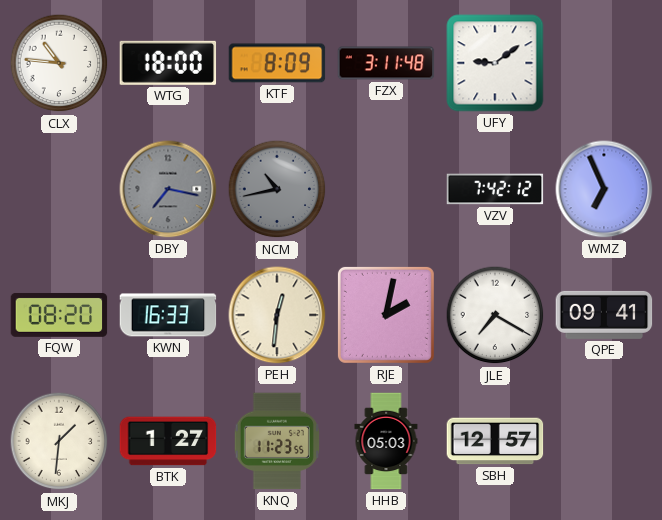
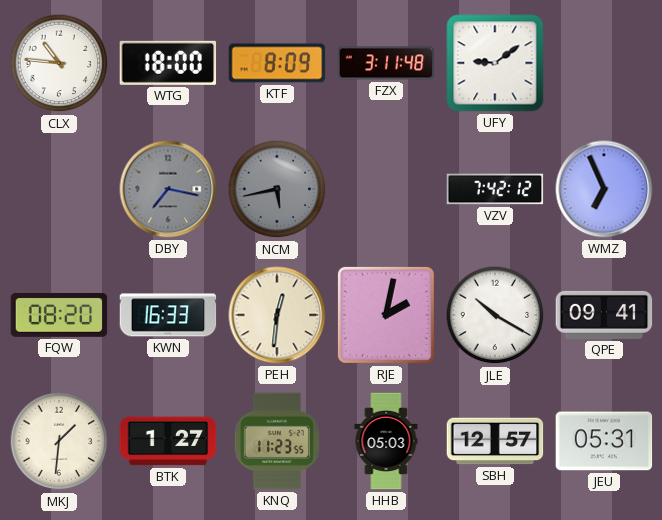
NCM: 10:43 -> 5:43 (277, 189)
JLE: 7:20 -> 10:20 (495, 315)
JEU: none -> 05:31 (604, 441)
